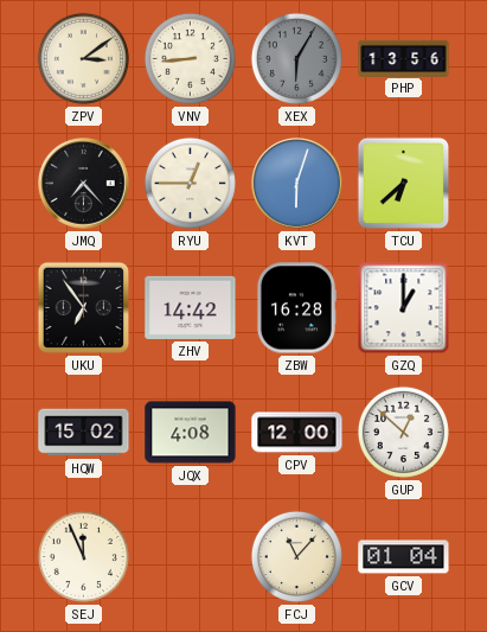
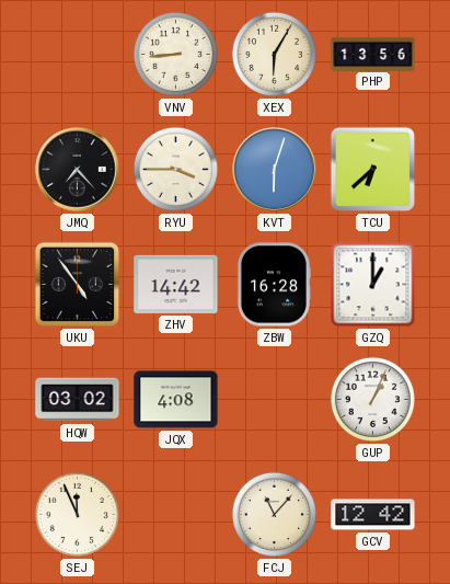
ZPV: 3:09 -> none (83, 58)
XEX dial: grey -> cream (274, 54)
RYU: 12:45 -> 3:45 (175, 169)
UKU: 6:54 -> 4:54 (78, 285)
HQW: 15:02 -> 03:02 (78, 400)
CPV: 12:00 -> none (297, 433)
GUP: 12:52 -> 1:04 (372, 399)
GCV: 01:04 -> 12:42 (373, 515)
